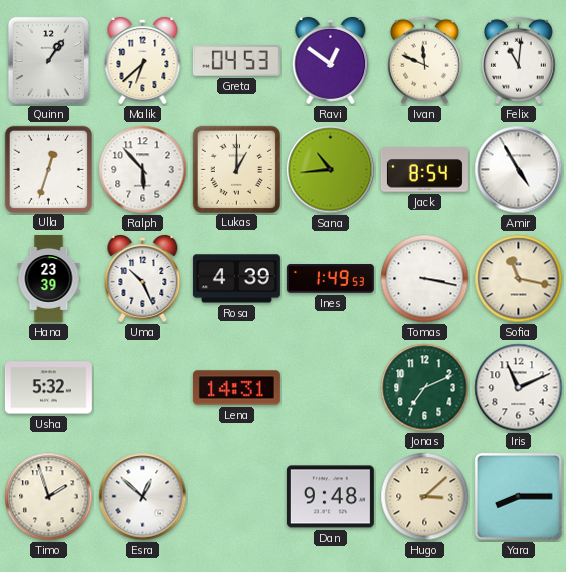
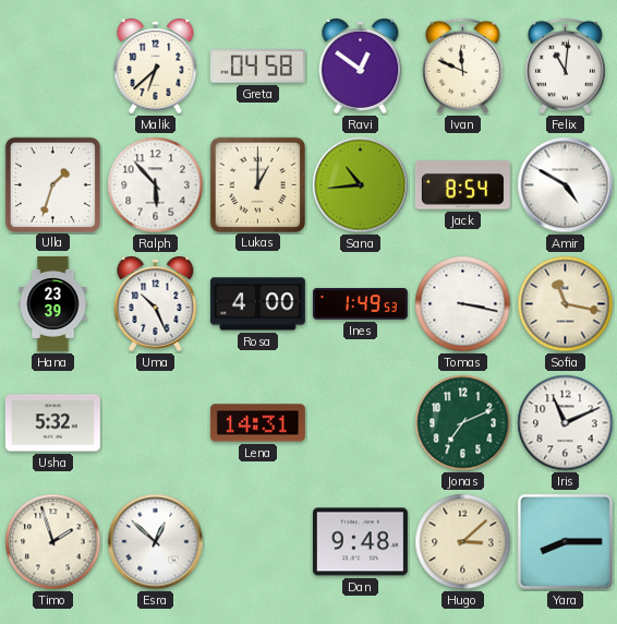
Quinn: 1:06 -> none (48, 60)
Greta: 04:53 -> 04:58 (257, 67)
Ulla: 12:33 -> 1:33 (52, 184)
Amir: 4:55 -> 4:50 (566, 185)
Rosa: 4:39 -> 4:00 (257, 304)
